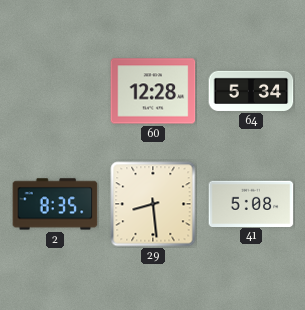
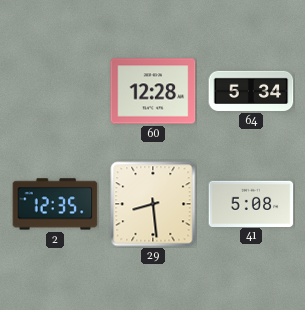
2: 8:35 -> 12:35 (55, 204)
